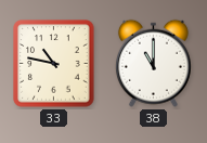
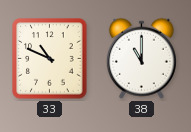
33: 10:47 -> 10:49 (50, 59)
